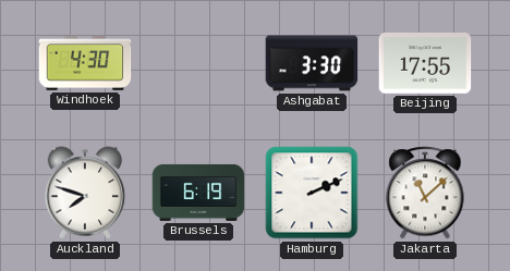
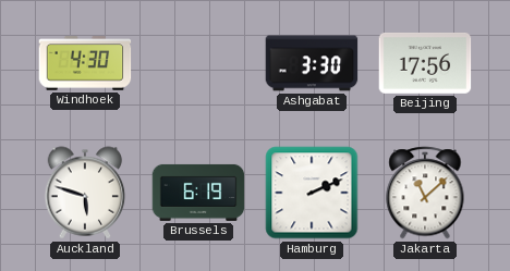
Beijing: 17:55 -> 17:56 (425, 63)
Auckland: 7:48 -> 5:48 (85, 193)
